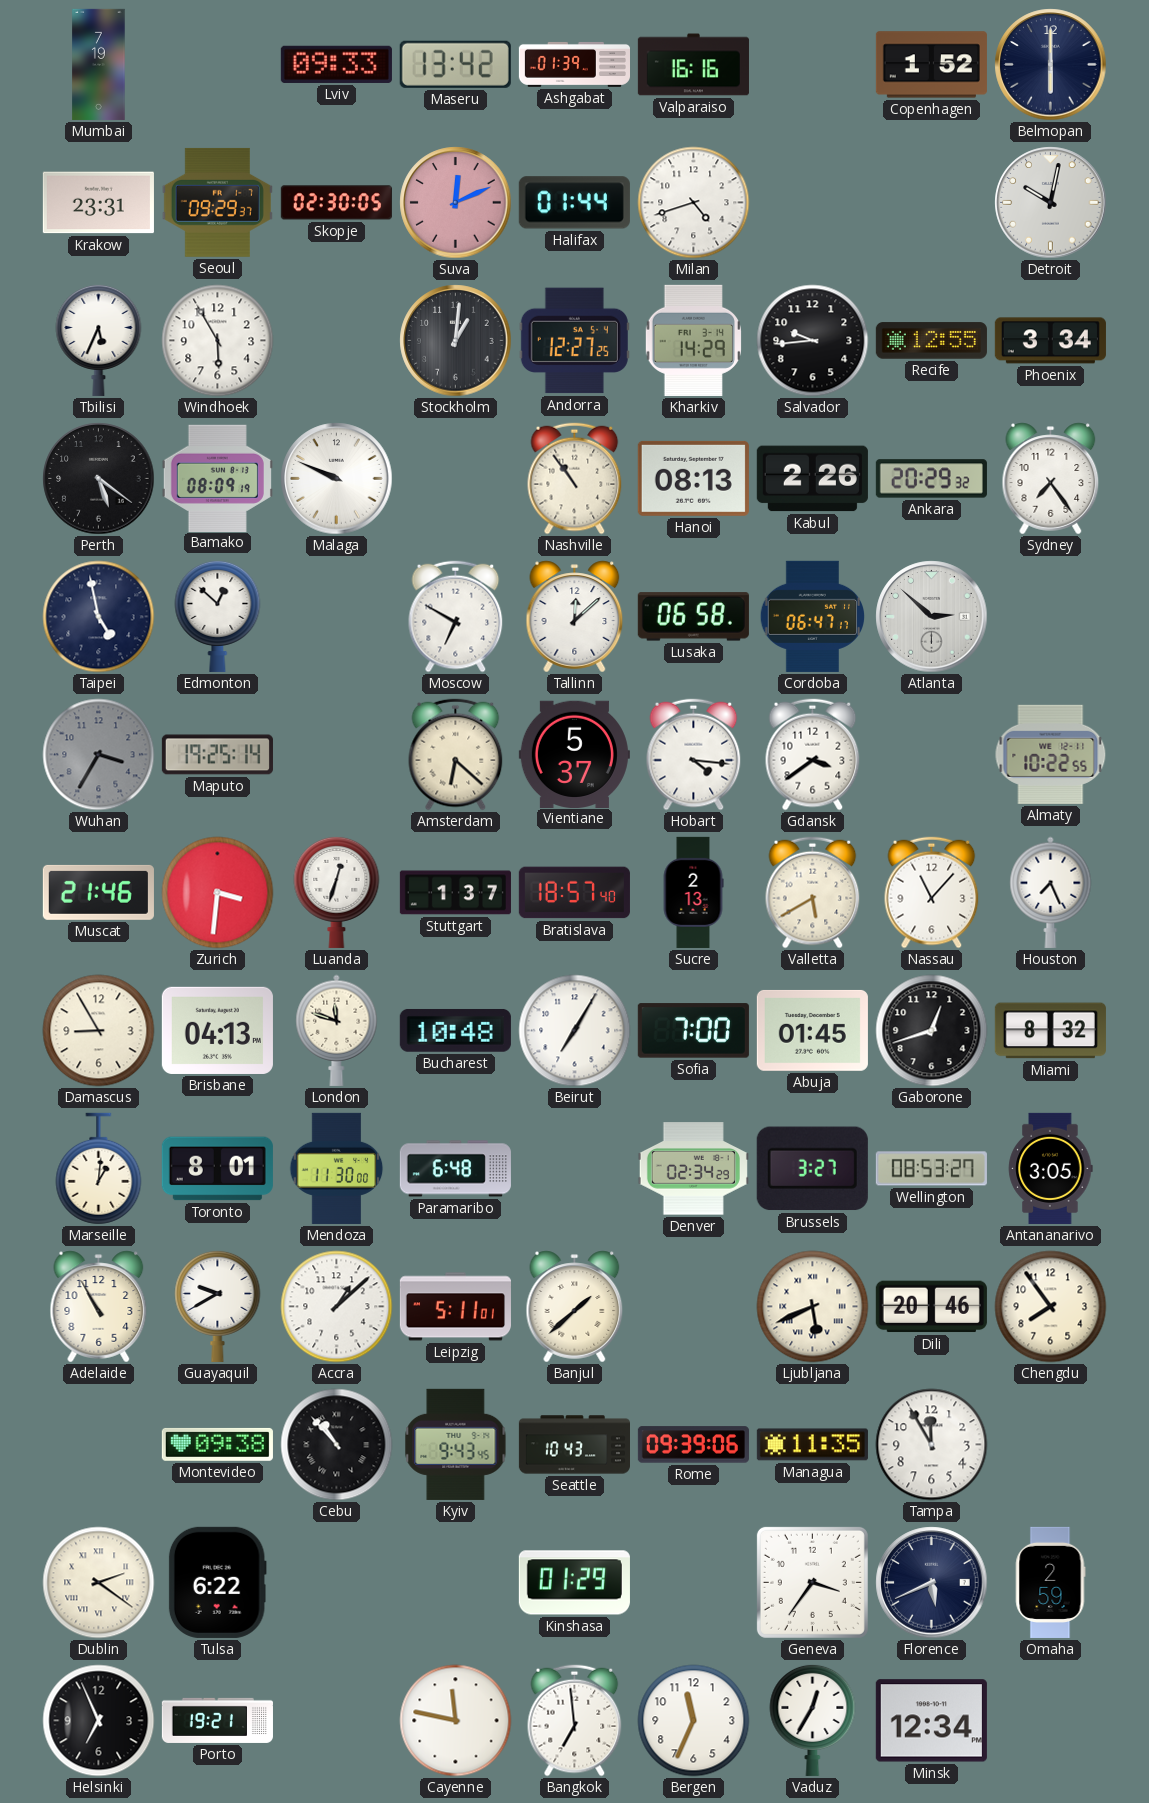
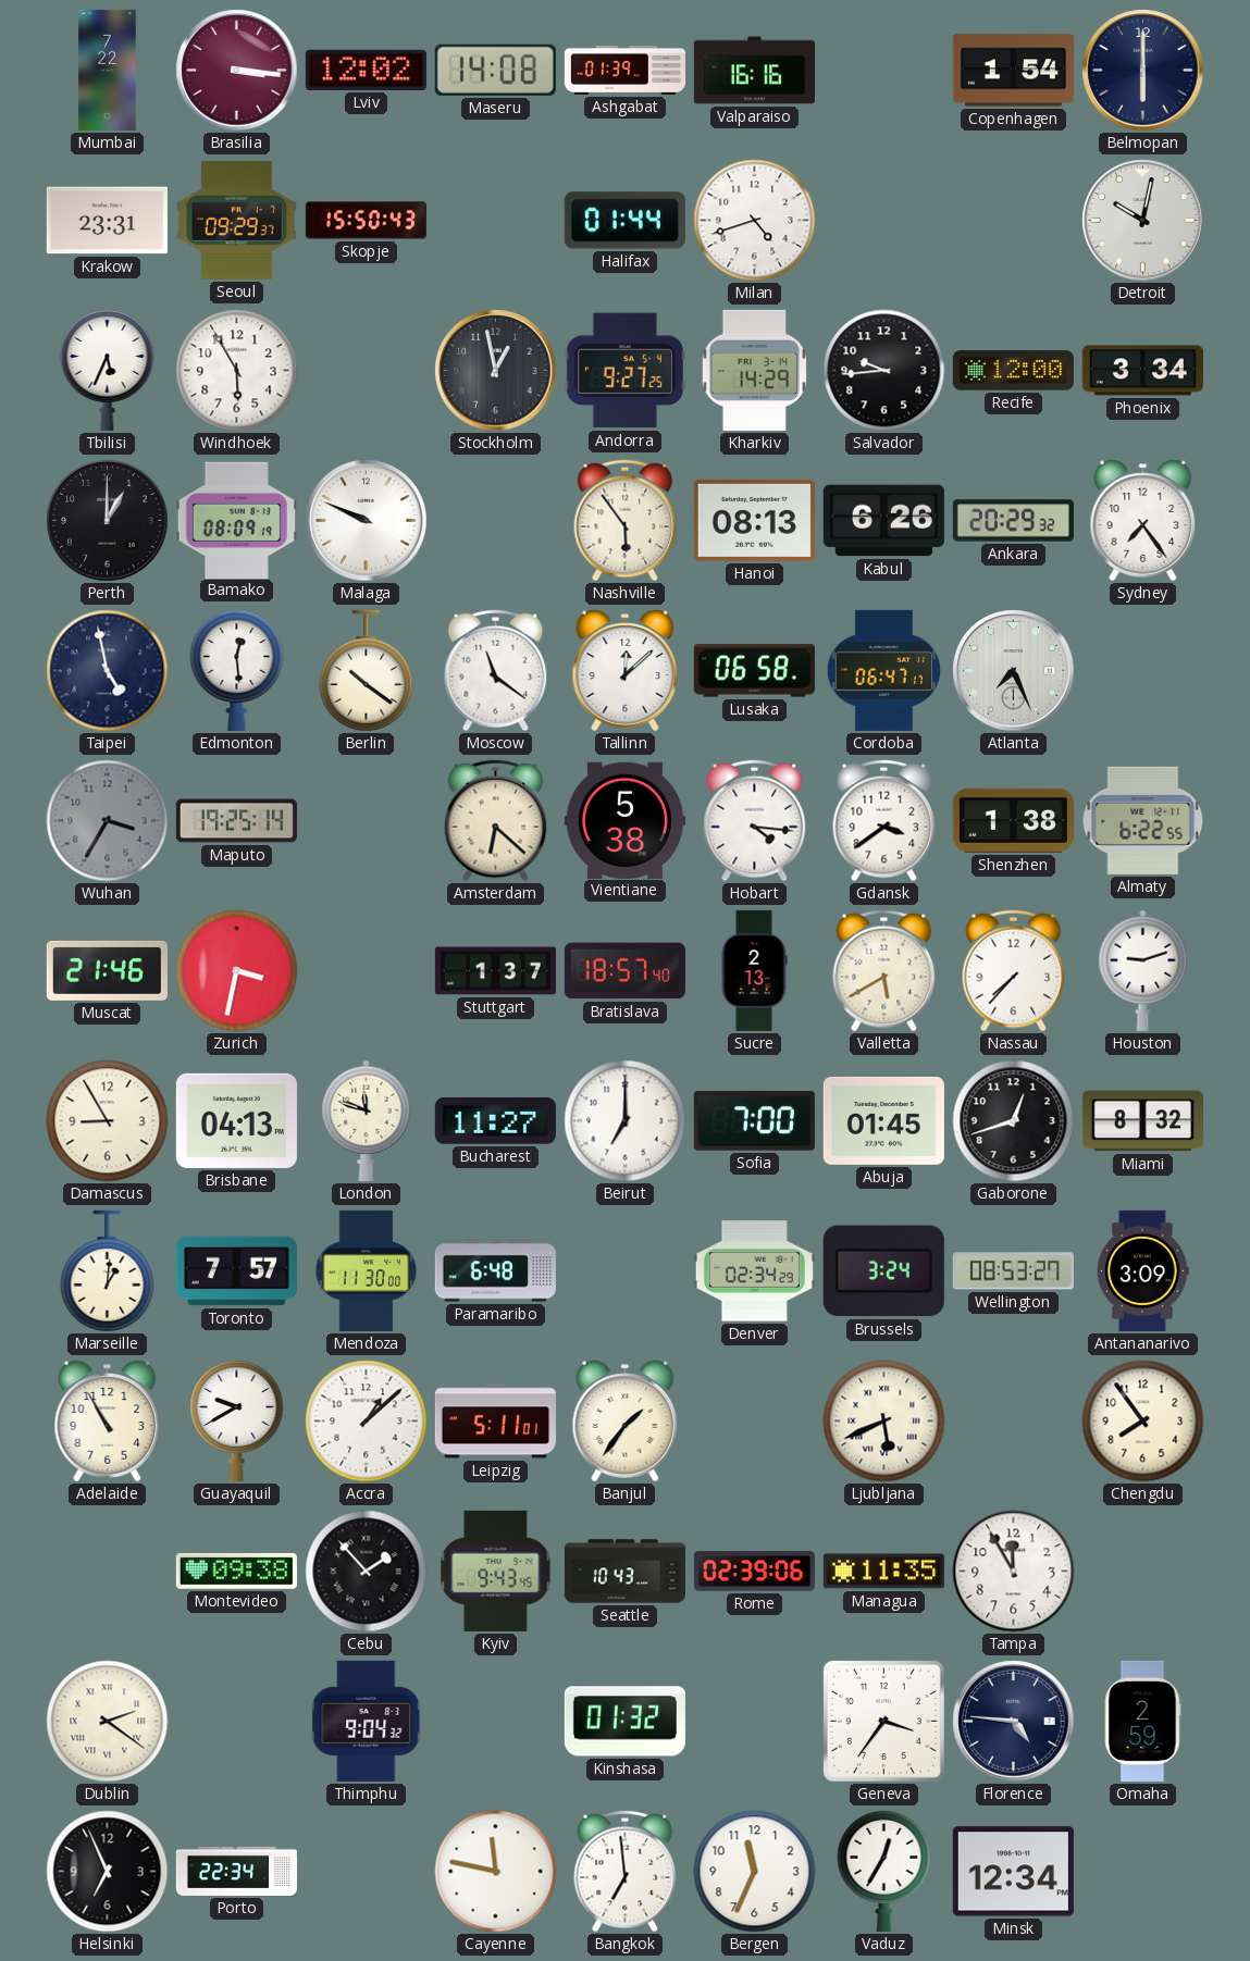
Mumbai: 7:19 -> 7:22 (108, 70)
Brasilia: none -> 3:16 (237, 71)
Lviv: 09:33 -> 12:02 (366, 70)
Maseru: 13:42 -> 14:08 (495, 70)
Copenhagen: 1:52 -> 1:54 (1013, 71)
Skopje: 02:30 -> 15:50 (366, 221)
Suva: 12:11 -> none (456, 203)
Stockholm: 1:01 -> 12:58 (496, 371)
Andorra: 12:27 -> 9:27 (624, 371)
Recife: 12:55 -> 12:00 (1013, 371)
Perth: 5:21 -> 1:00 (108, 521)
Nashville: 10:54 -> 5:54 (626, 521)
Kabul: 2:26 -> 6:26 (883, 521)
Edmonton: 12:52 -> 12:29 (237, 670)
Berlin: none -> 10:21 (367, 671)
Moscow: 6:50 -> 11:21 (496, 671)
Atlanta: 2:52 -> 7:26 (1014, 671)
Vientiane: 5:37 -> 5:38 (624, 820)
Shenzhen: none -> 1:38 (1013, 820)
Almaty: 10:22 -> 6:22 (1143, 820)
Zurich: 3:31 -> 3:32 (237, 971)
Luanda: 12:33 -> none (337, 892)
Nassau: 11:07 -> 7:37 (1014, 971)
Houston: 7:26 -> 9:12 (1143, 970)
Bucharest: 10:48 -> 11:27 (495, 1120)
Beirut: 7:05 -> 7:00 (626, 1121)
Toronto: 8:01 -> 7:57 (236, 1271)
Brussels: 3:27 -> 3:24 (883, 1271)
Antananarivo: 3:05 -> 3:09 (1142, 1270)
Banjul: 1:38 -> 1:36 (626, 1422)
Dili: 20:46 -> none (931, 1307)
Cebu: 10:53 -> 1:53 (367, 1572)
Rome: 09:39 -> 02:39 (754, 1572)
Tulsa: 6:22 -> none (217, 1582)
Thimphu: none -> 9:04 (367, 1721)
Kinshasa: 01:29 -> 01:32 (624, 1722)
Florence: 5:41 -> 4:46 (1014, 1722)
Porto: 19:21 -> 22:34 (236, 1871)
